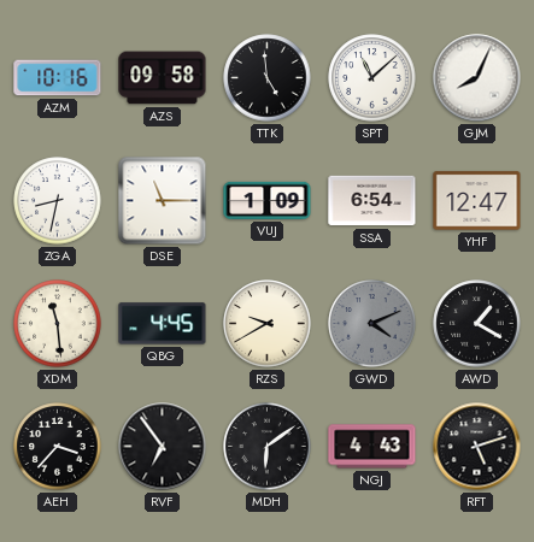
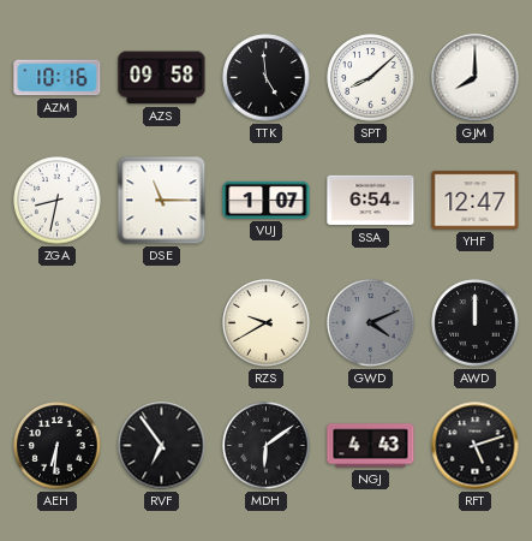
SPT: 11:08 -> 8:08 (371, 78)
GJM: 8:04 -> 8:00 (476, 78)
VUJ: 1:09 -> 1:07 (267, 200)
XDM: 11:29 -> none (58, 324)
QBG: 4:45 -> none (163, 324)
AWD: 1:20 -> 12:00 (476, 323)
AEH: 3:37 -> 6:31 (58, 446)
